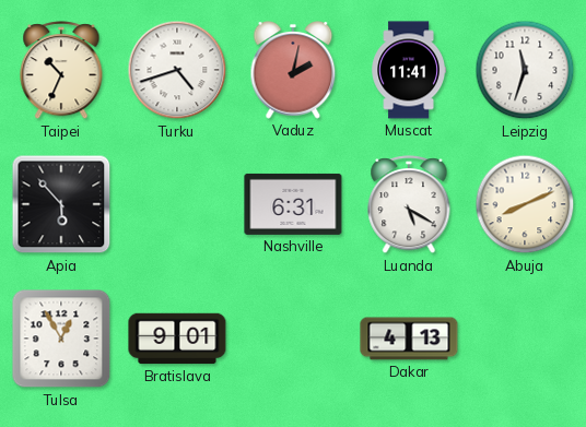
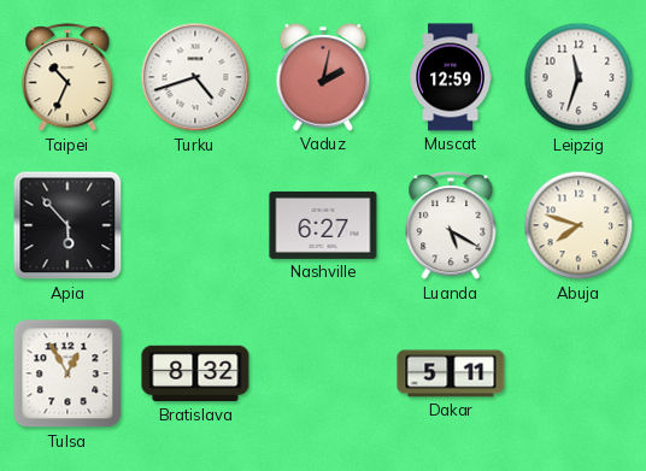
Muscat: 11:41 -> 12:59 (450, 77)
Nashville: 6:31 -> 6:27 (323, 225)
Abuja: 8:11 -> 7:48 (579, 225)
Bratislava: 9:01 -> 8:32 (195, 373)
Dakar: 4:13 -> 5:11 (451, 373)
